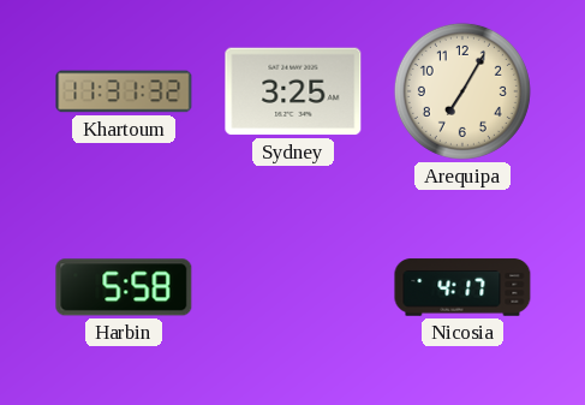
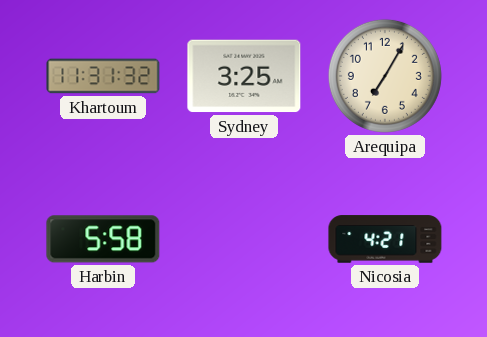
Nicosia: 4:17 -> 4:21 (385, 239)
